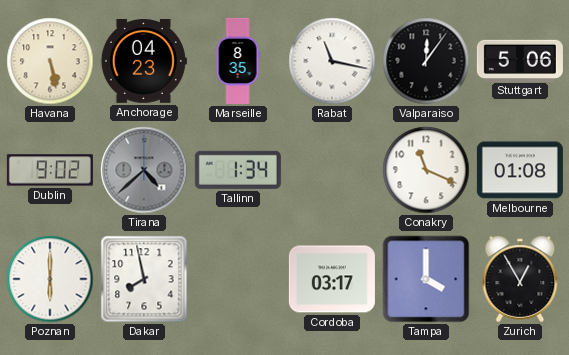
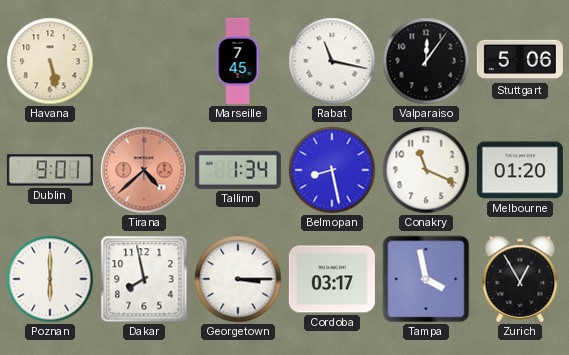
Anchorage: 04:23 -> none (144, 62)
Marseille: 8:35 -> 7:45 (238, 61)
Dublin: 9:02 -> 9:01 (50, 170)
Tirana dial: grey -> salmon (144, 170)
Belmopan: none -> 8:28 (332, 170)
Melbourne: 01:08 -> 01:20 (520, 170)
Georgetown: none -> 3:15 (238, 279)
Tampa: 4:00 -> 3:58 (426, 279)
